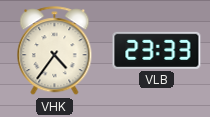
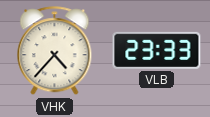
VHK: 4:36 -> 4:37 (55, 51)
